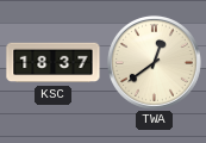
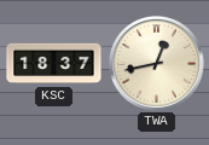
TWA: 12:39 -> 12:43 (156, 63)
